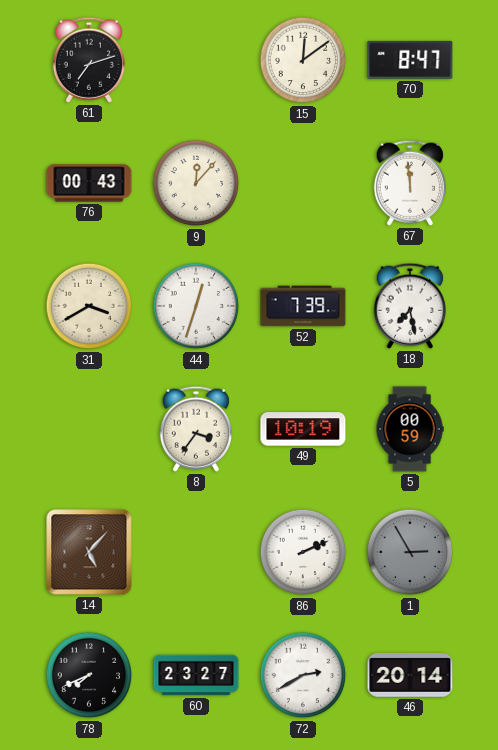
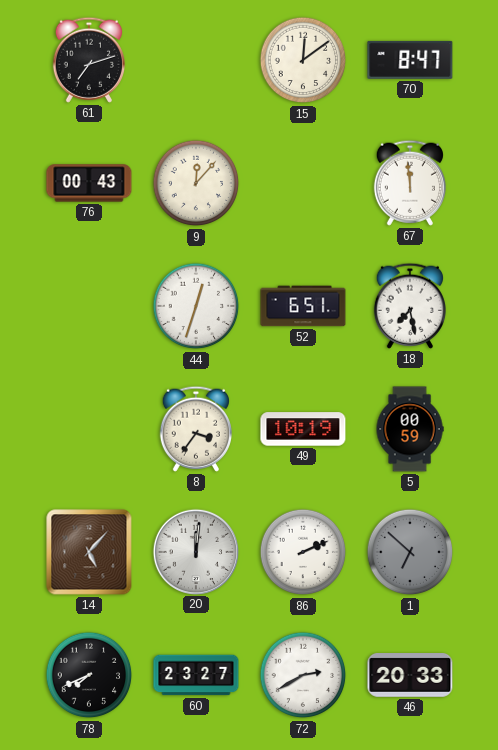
31: 3:40 -> none (89, 306)
52: 7:39 -> 6:51 (303, 306)
20: none -> 12:01 (195, 551)
1: 2:55 -> 6:52 (410, 552)
46: 20:14 -> 20:33 (410, 676)
